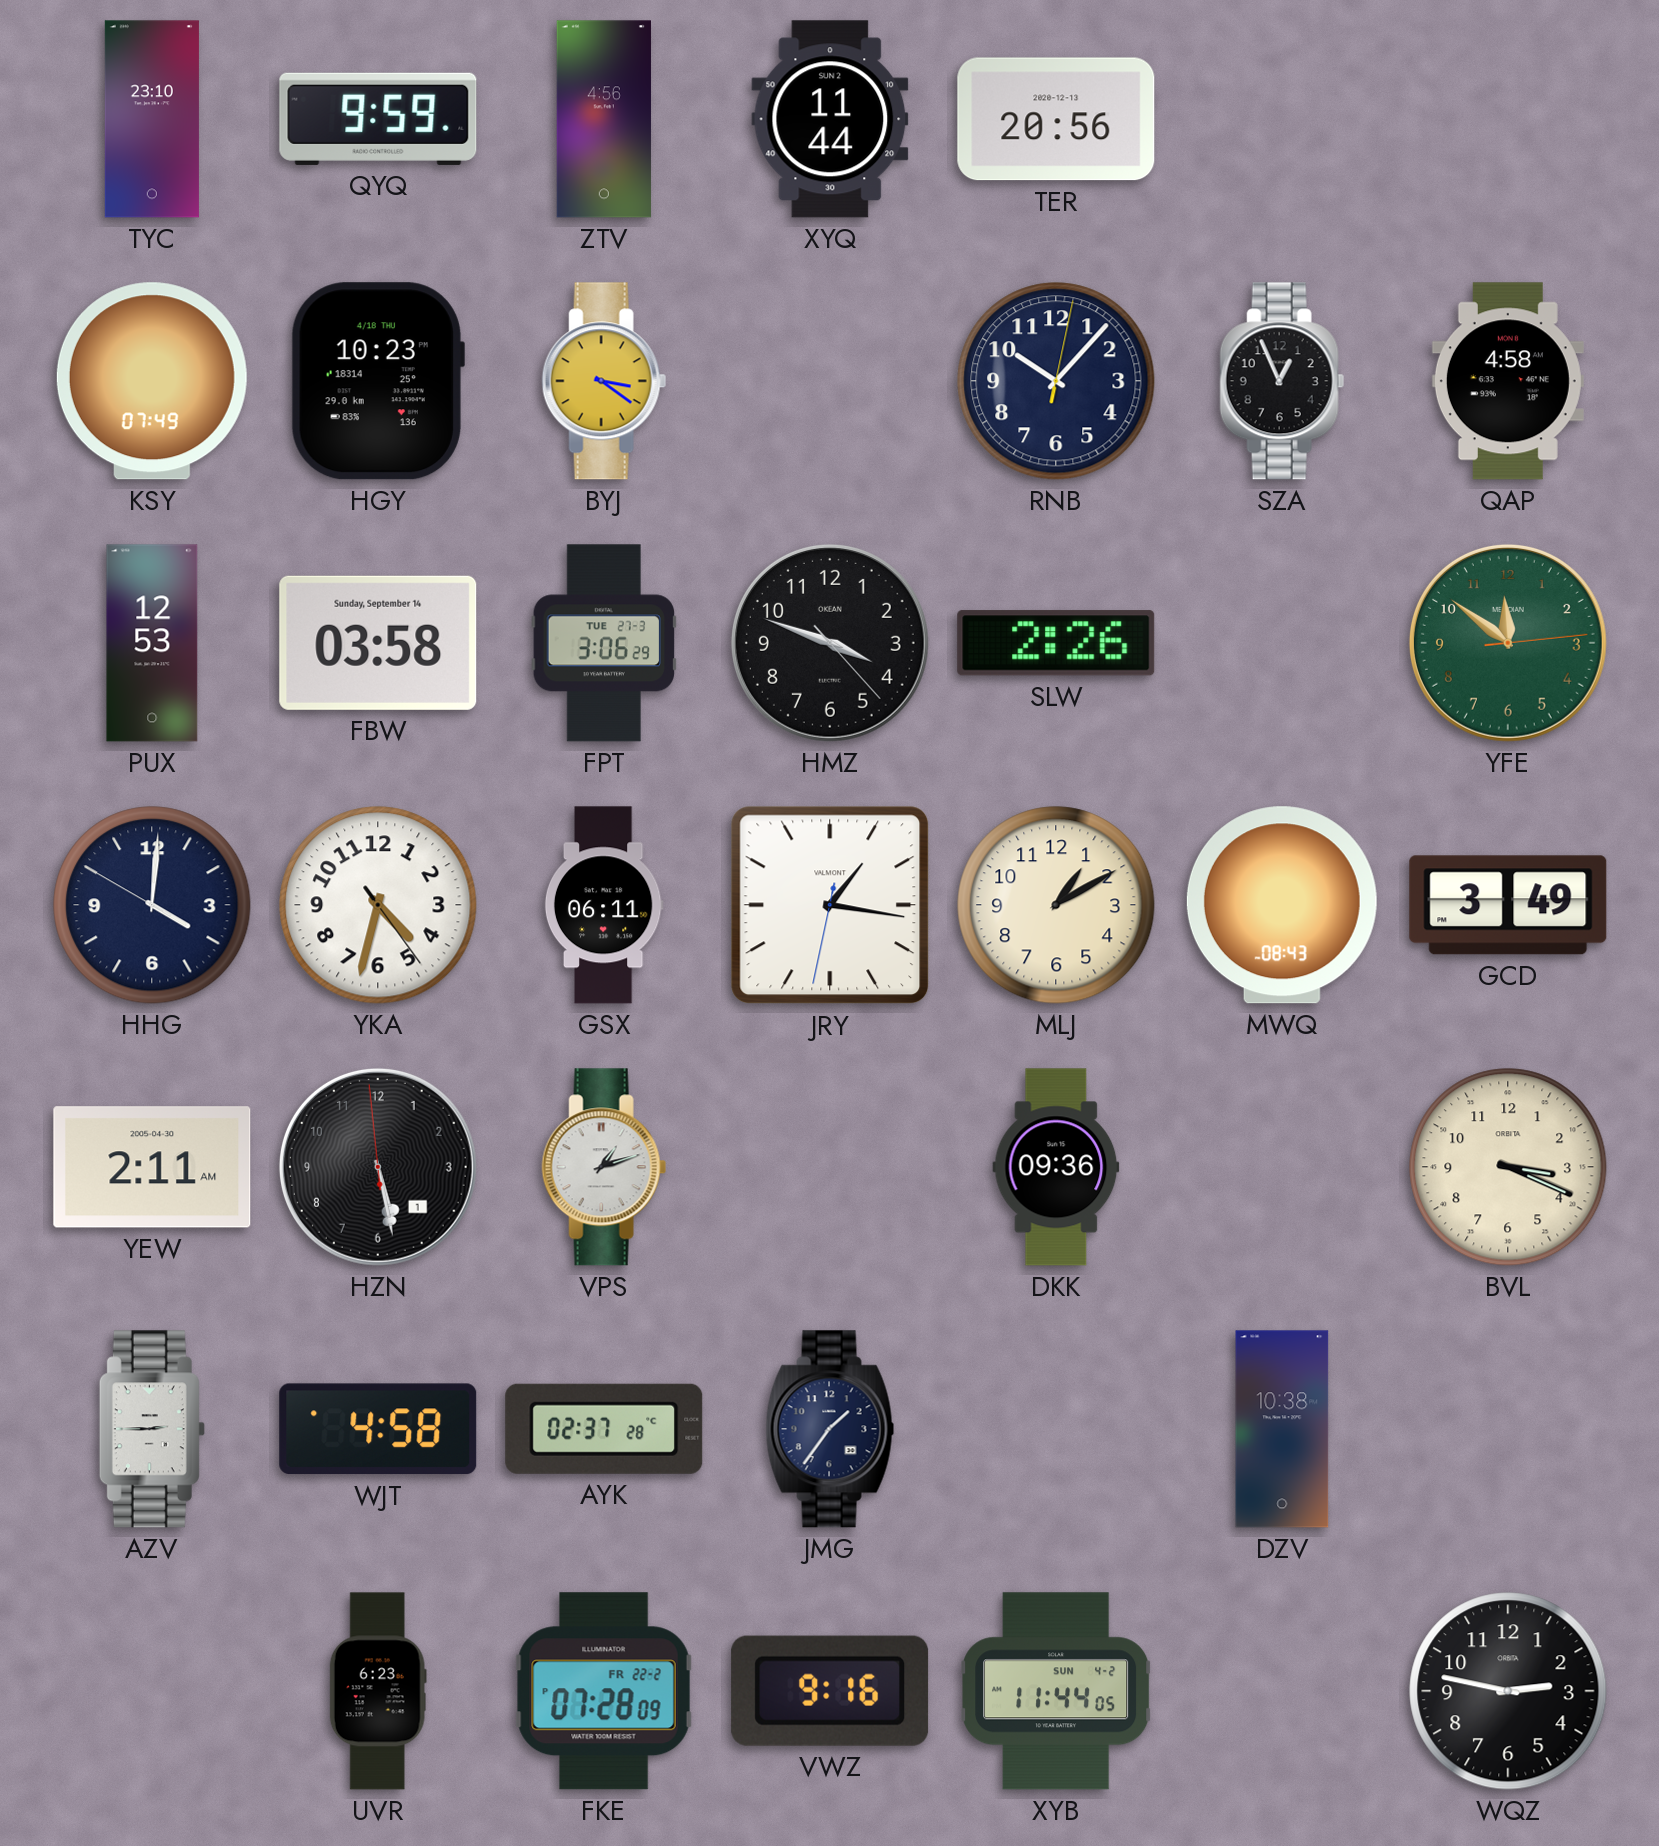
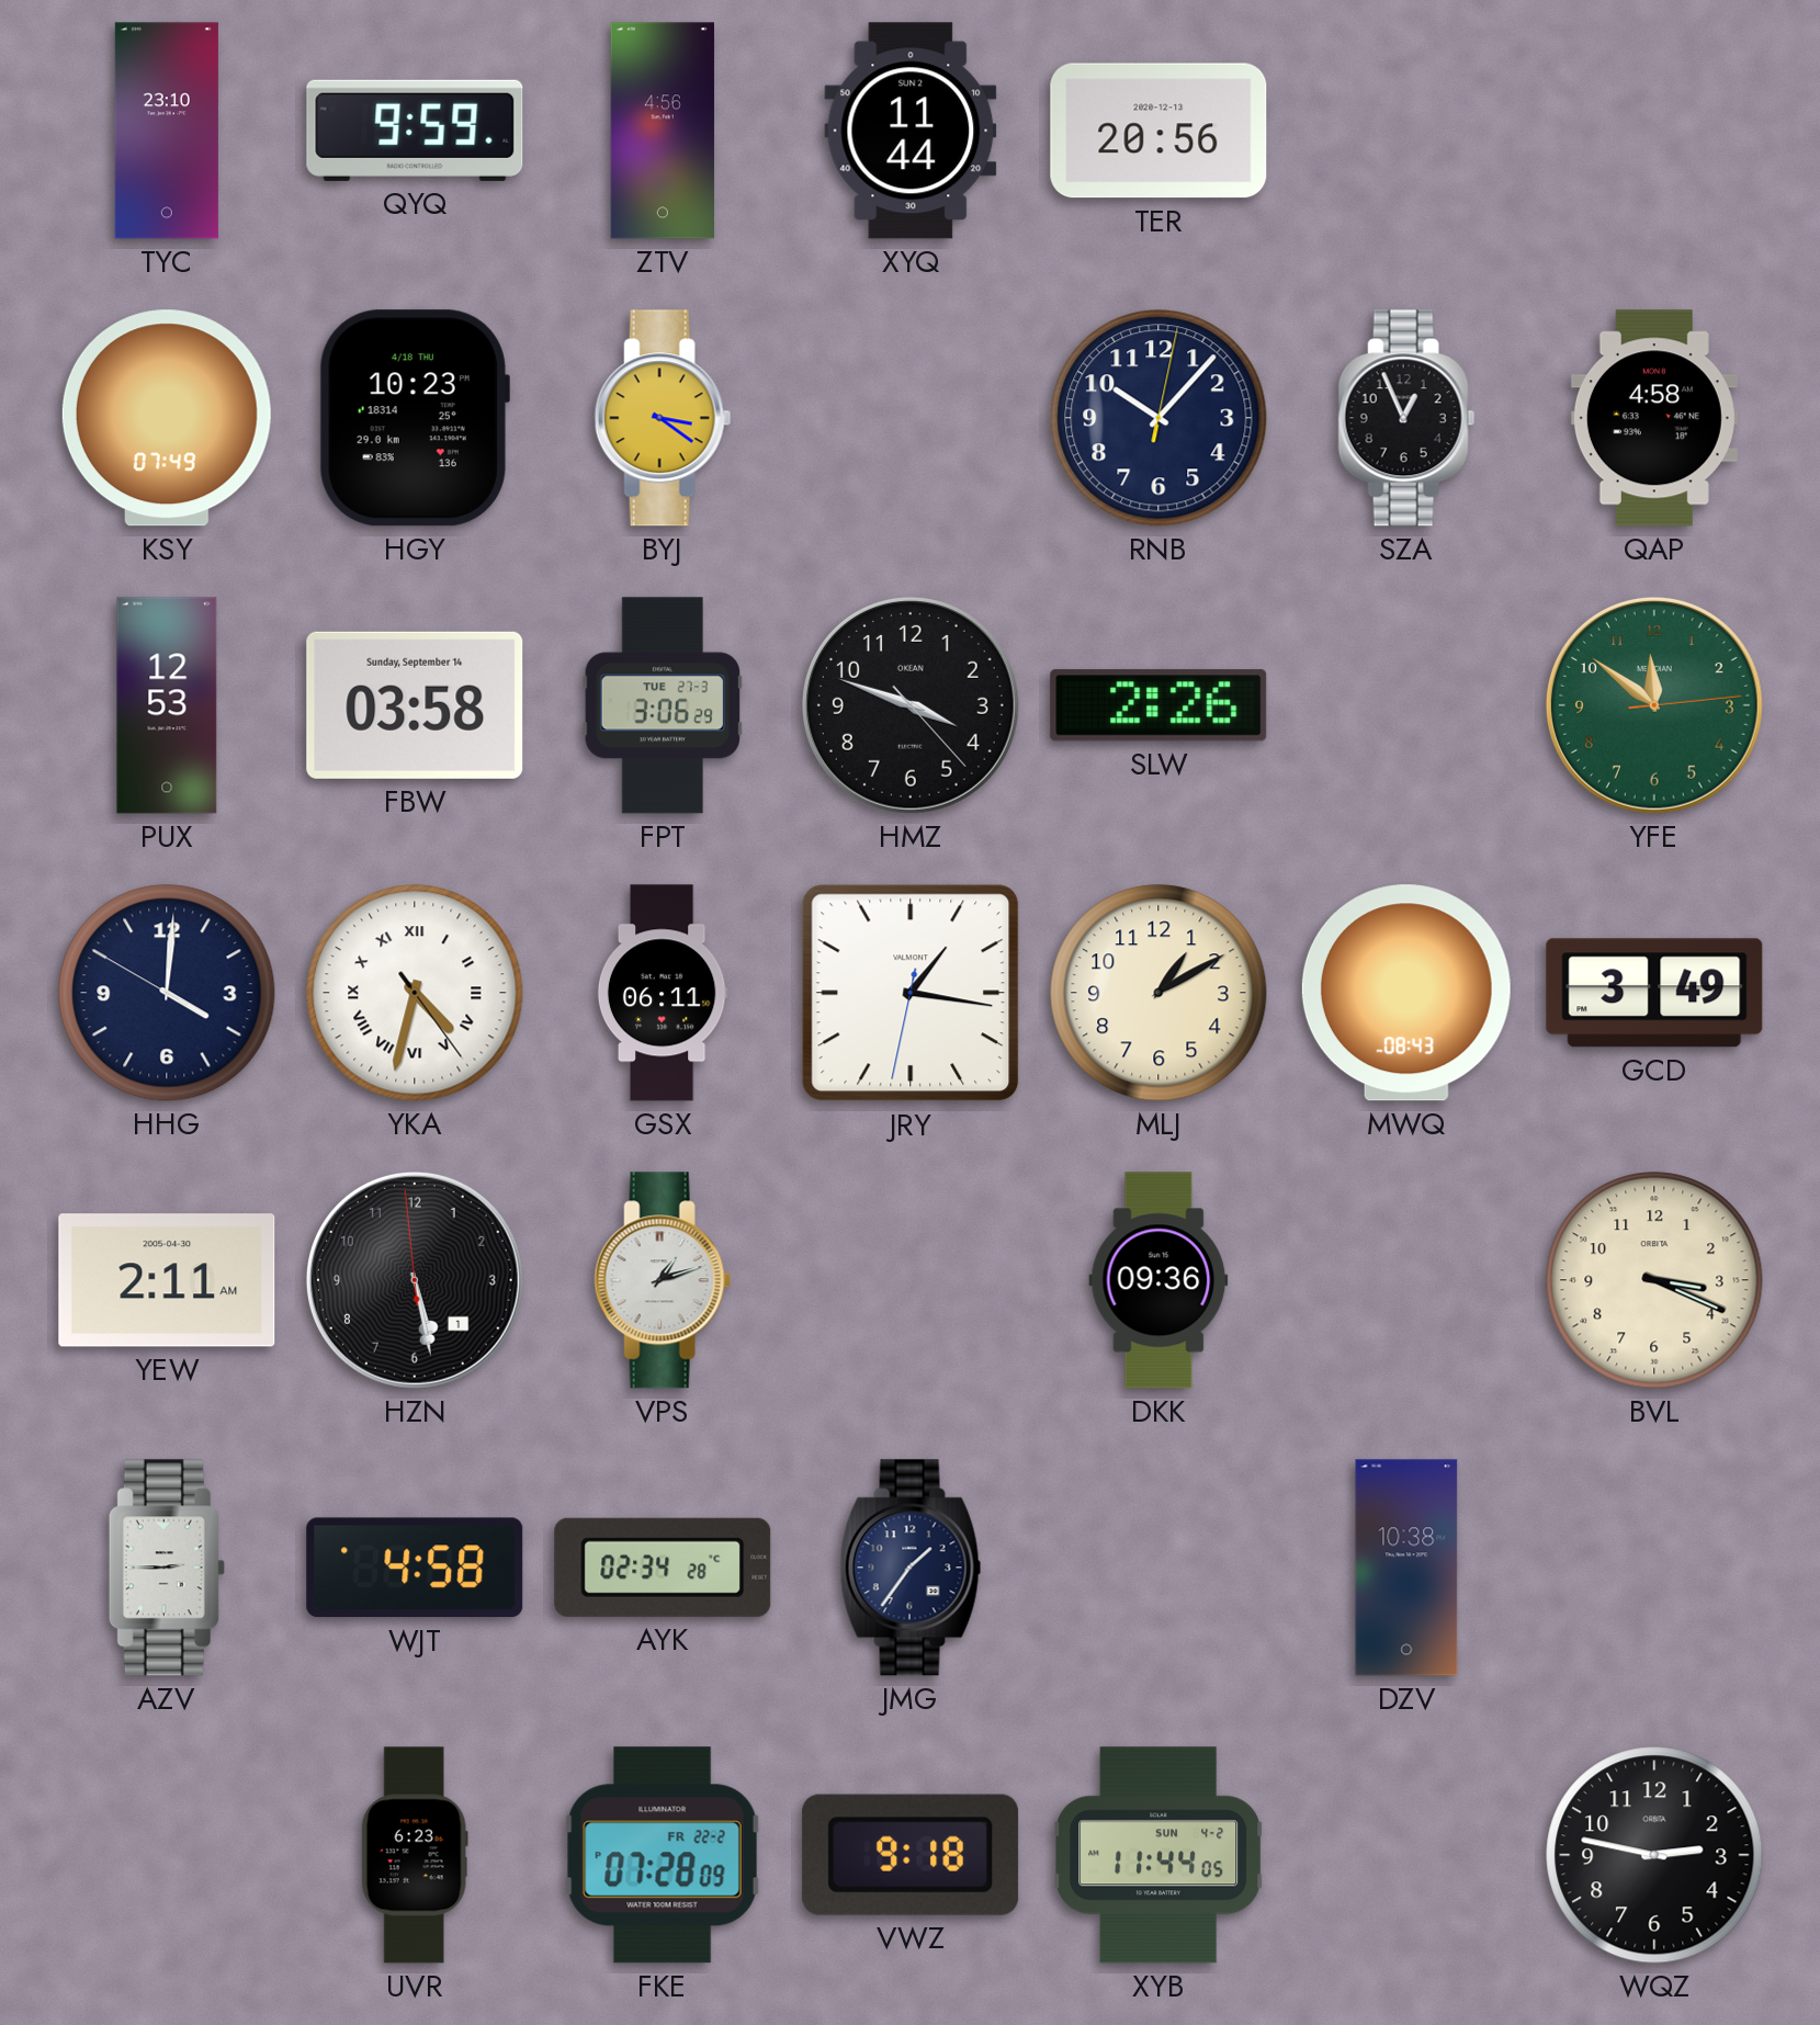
YKA numerals: Arabic -> Roman (415, 993)
AYK: 02:37 -> 02:34 (663, 1568)
VWZ: 9:16 -> 9:18 (911, 1855)
